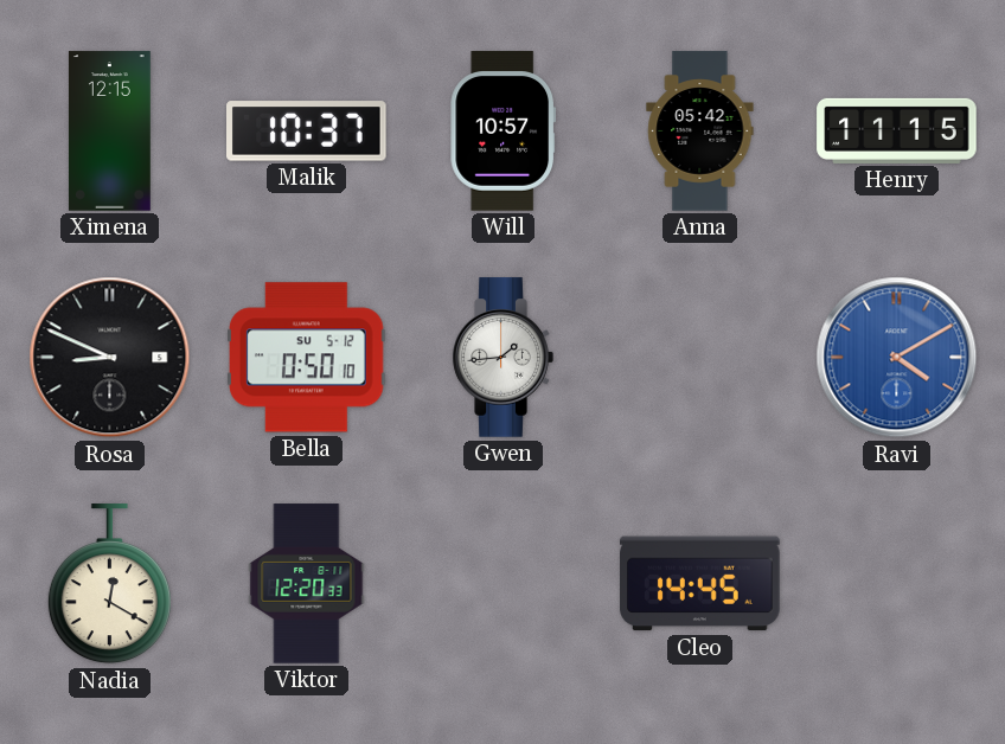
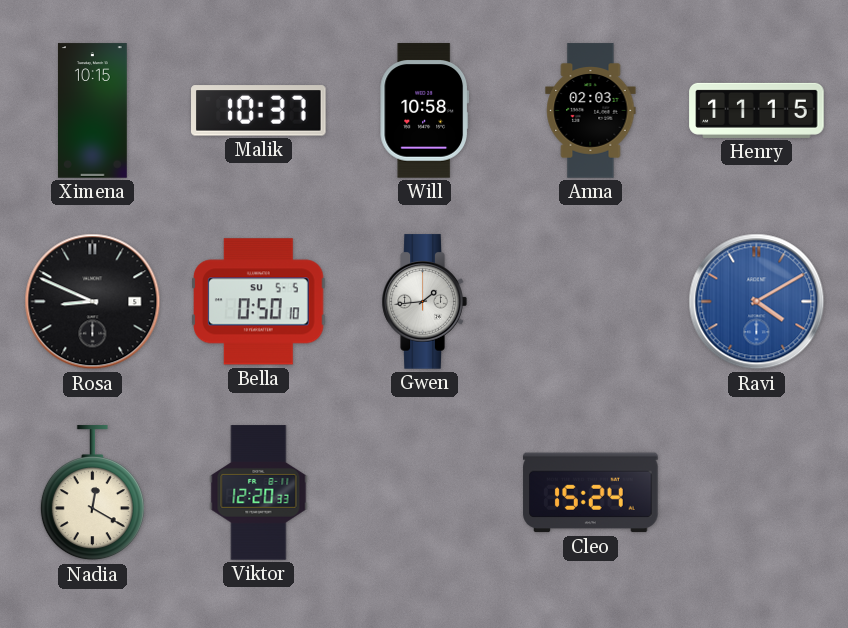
Ximena: 12:15 -> 10:15 (92, 111)
Will: 10:57 -> 10:58 (424, 111)
Anna: 05:42 -> 02:03 (591, 111)
Bella date: SU 5-12 -> SU 5-5 (259, 302)
Cleo: 14:45 -> 15:24 (591, 493)
